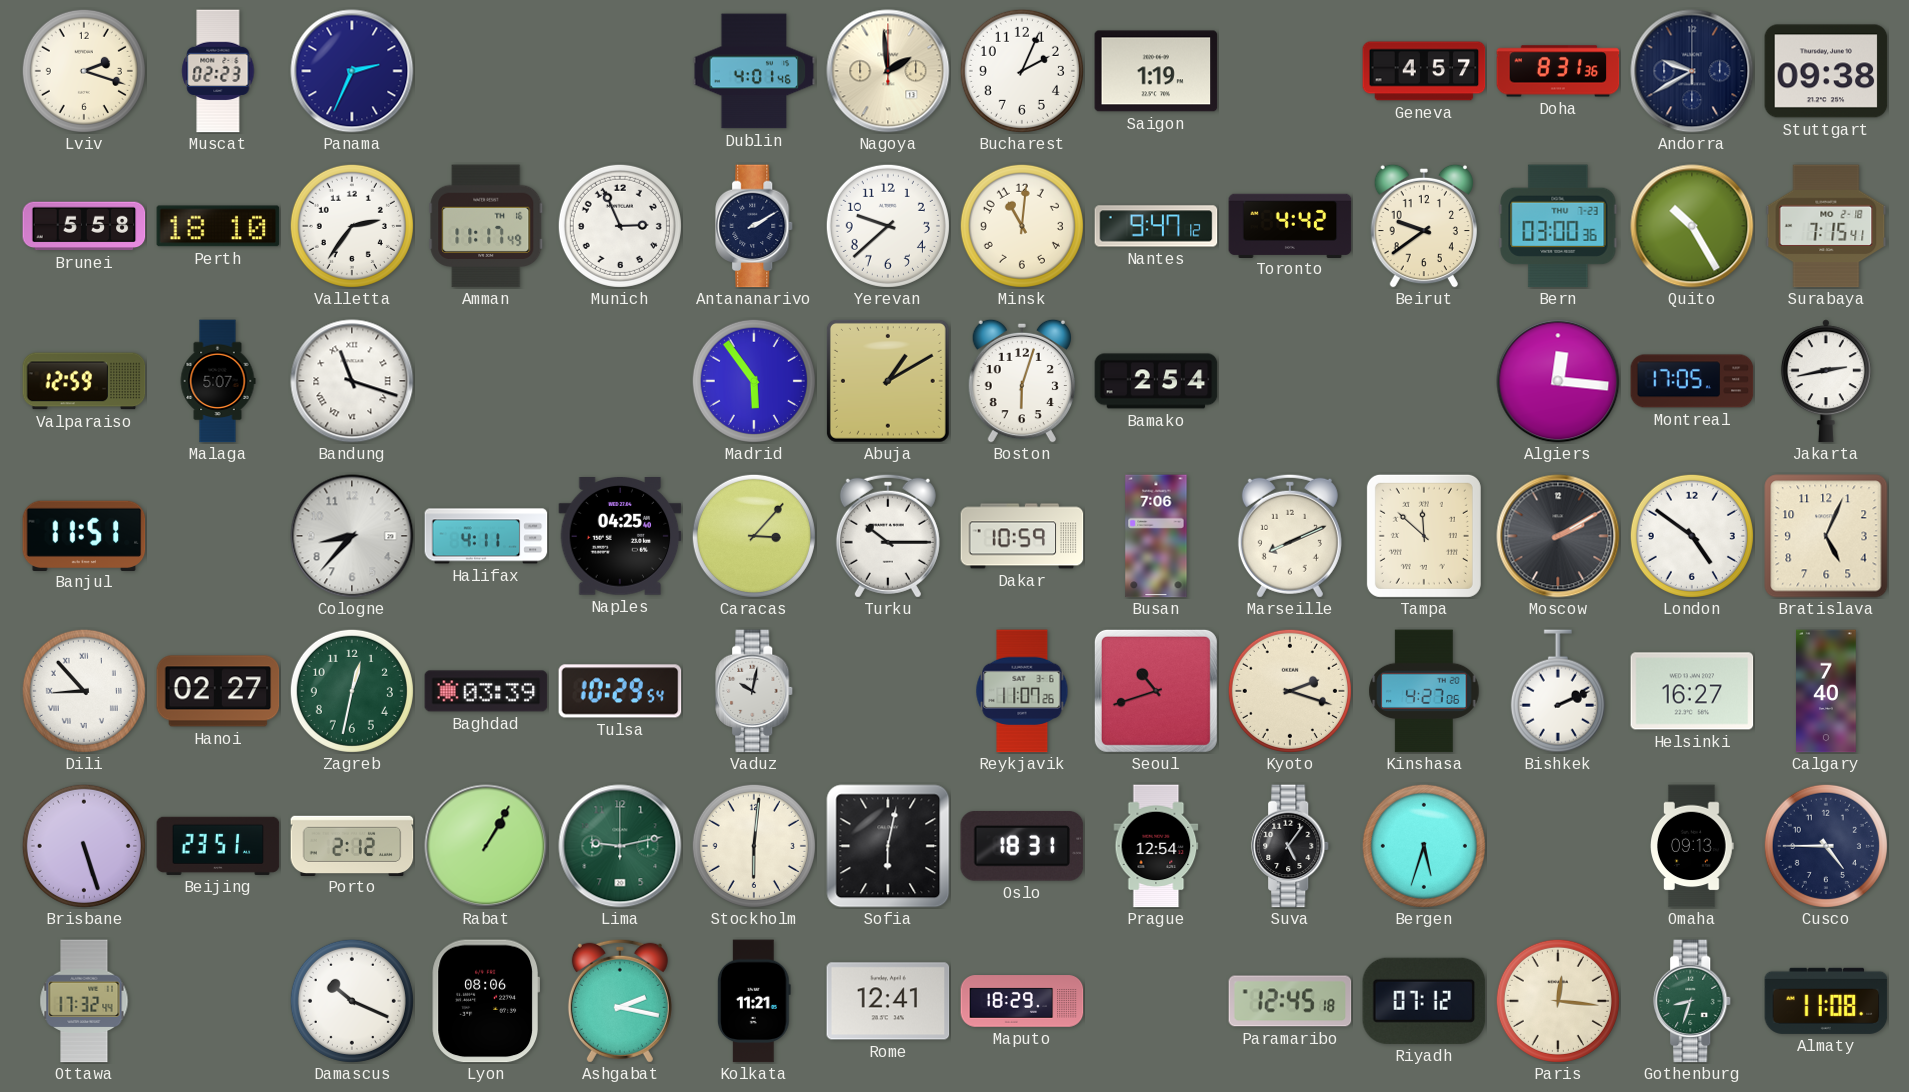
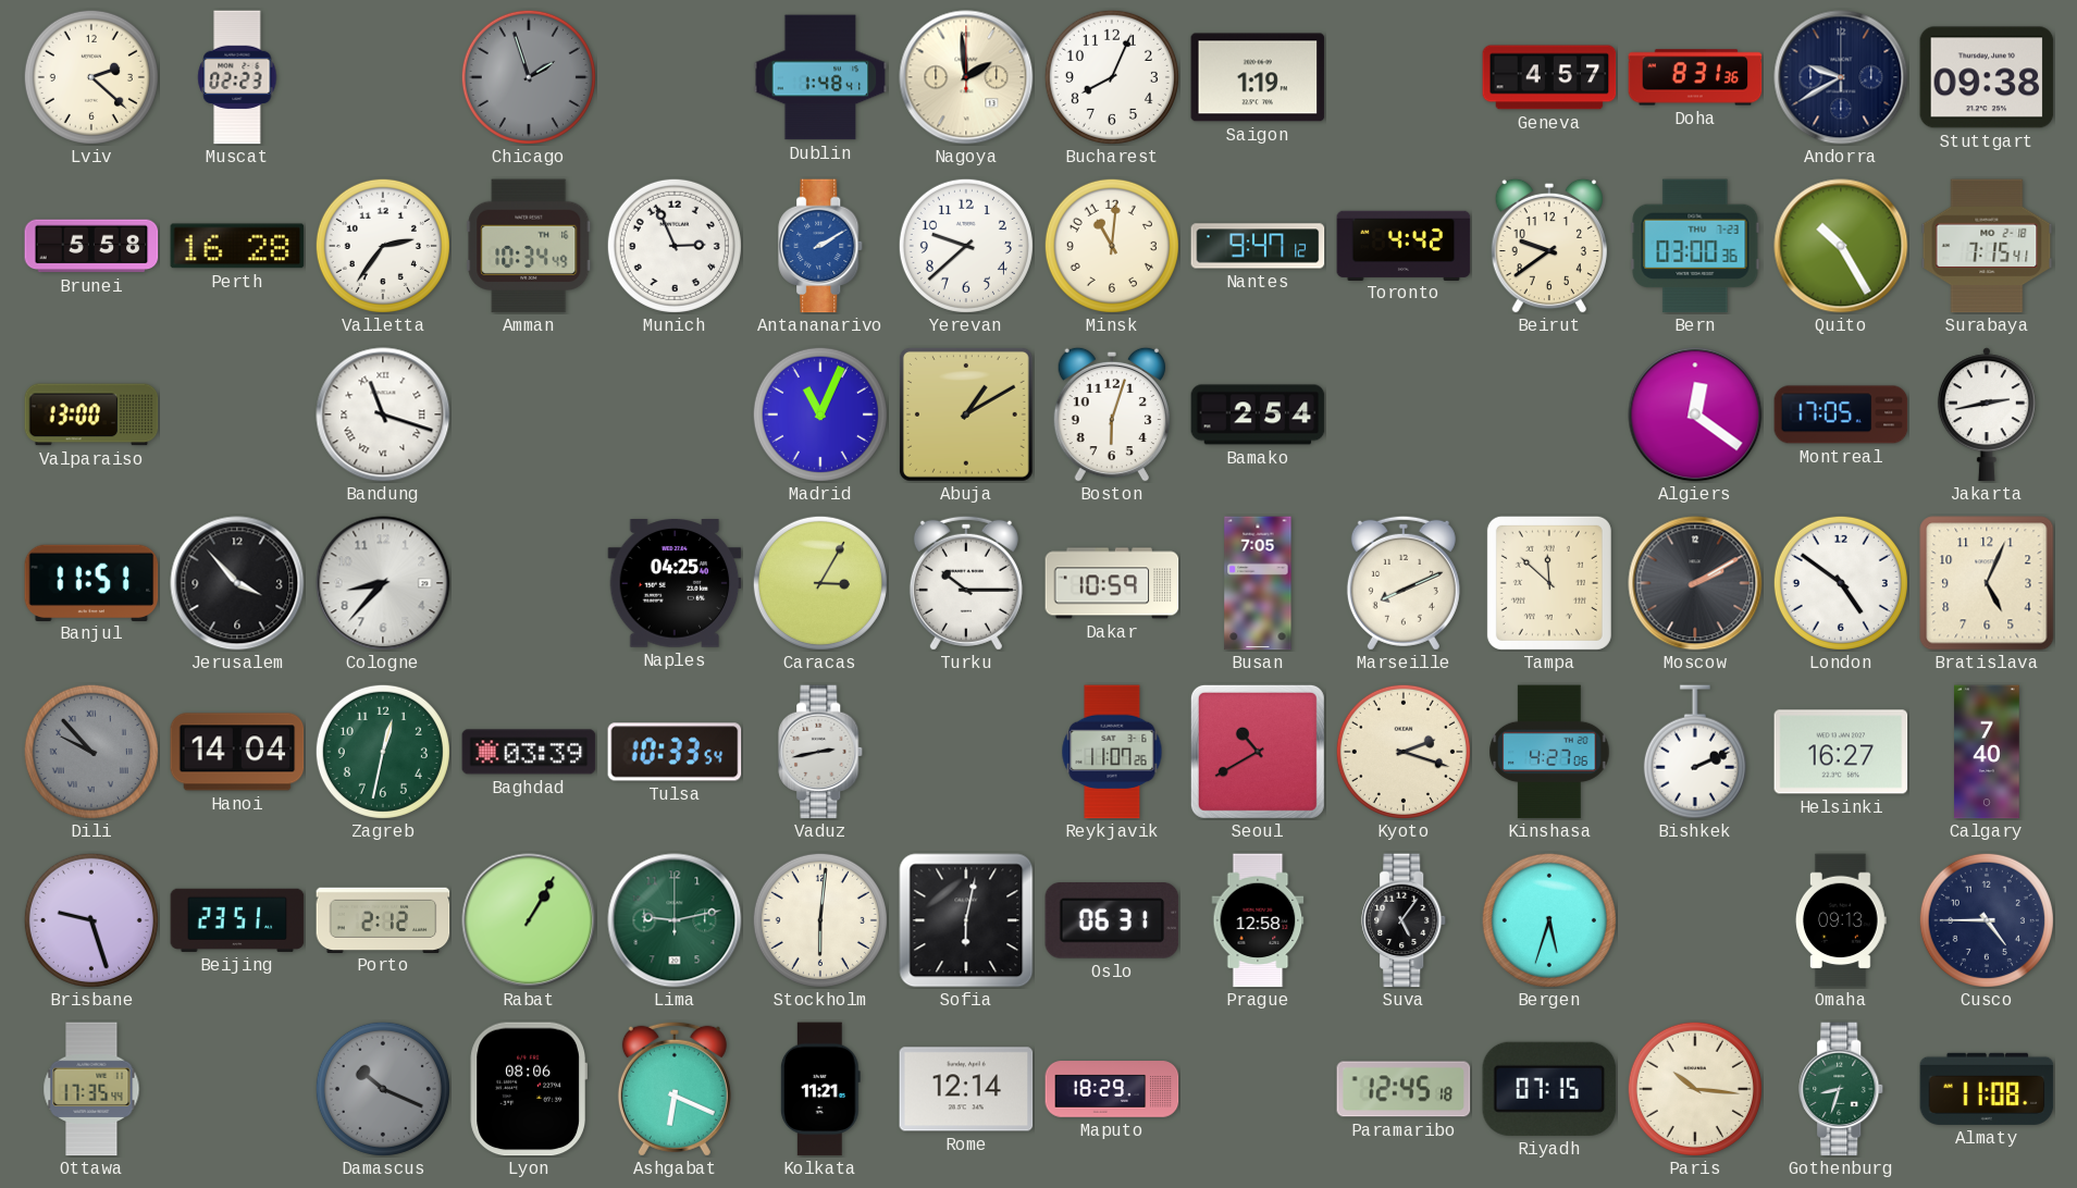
Lviv: 2:18 -> 2:22 (91, 77)
Panama: 2:34 -> none (352, 71)
Chicago: none -> 1:57 (529, 77)
Dublin: 4:01 -> 1:48 (820, 77)
Bucharest: 2:04 -> 8:04 (1112, 77)
Perth: 18:10 -> 16:28 (237, 246)
Amman: 11:17 -> 10:34 (529, 246)
Antananarivo dial: navy -> blue (821, 246)
Valparaiso: 12:59 -> 13:00 (91, 414)
Malaga: 5:07 -> none (218, 381)
Madrid: 5:54 -> 11:04 (820, 414)
Algiers: 12:16 -> 12:21 (1695, 414)
Jerusalem: none -> 3:53 (237, 583)
Halifax: 4:11 -> none (486, 536)
Caracas: 3:07 -> 3:05 (820, 583)
Busan: 7:06 -> 7:05 (1258, 583)
Dili: 8:53 -> 9:53 (91, 752)
Dili dial: white -> grey (91, 752)
Hanoi: 02:27 -> 14:04 (237, 752)
Tulsa: 10:29 -> 10:33 (675, 752)
Vaduz: 10:02 -> 2:43 (821, 752)
Seoul: 10:42 -> 10:40 (1258, 752)
Brisbane: 5:27 -> 9:27 (91, 920)
Oslo: 18:31 -> 06:31 (1112, 921)
Prague: 12:54 -> 12:58 (1258, 920)
Ottawa: 17:32 -> 17:35 (91, 1089)
Damascus dial: white -> grey (383, 1089)
Ashgabat: 2:17 -> 6:19 (675, 1089)
Rome: 12:41 -> 12:14 (966, 1089)
Riyadh: 07:12 -> 07:15 (1549, 1089)
Paris: 12:16 -> 10:16 (1695, 1089)
